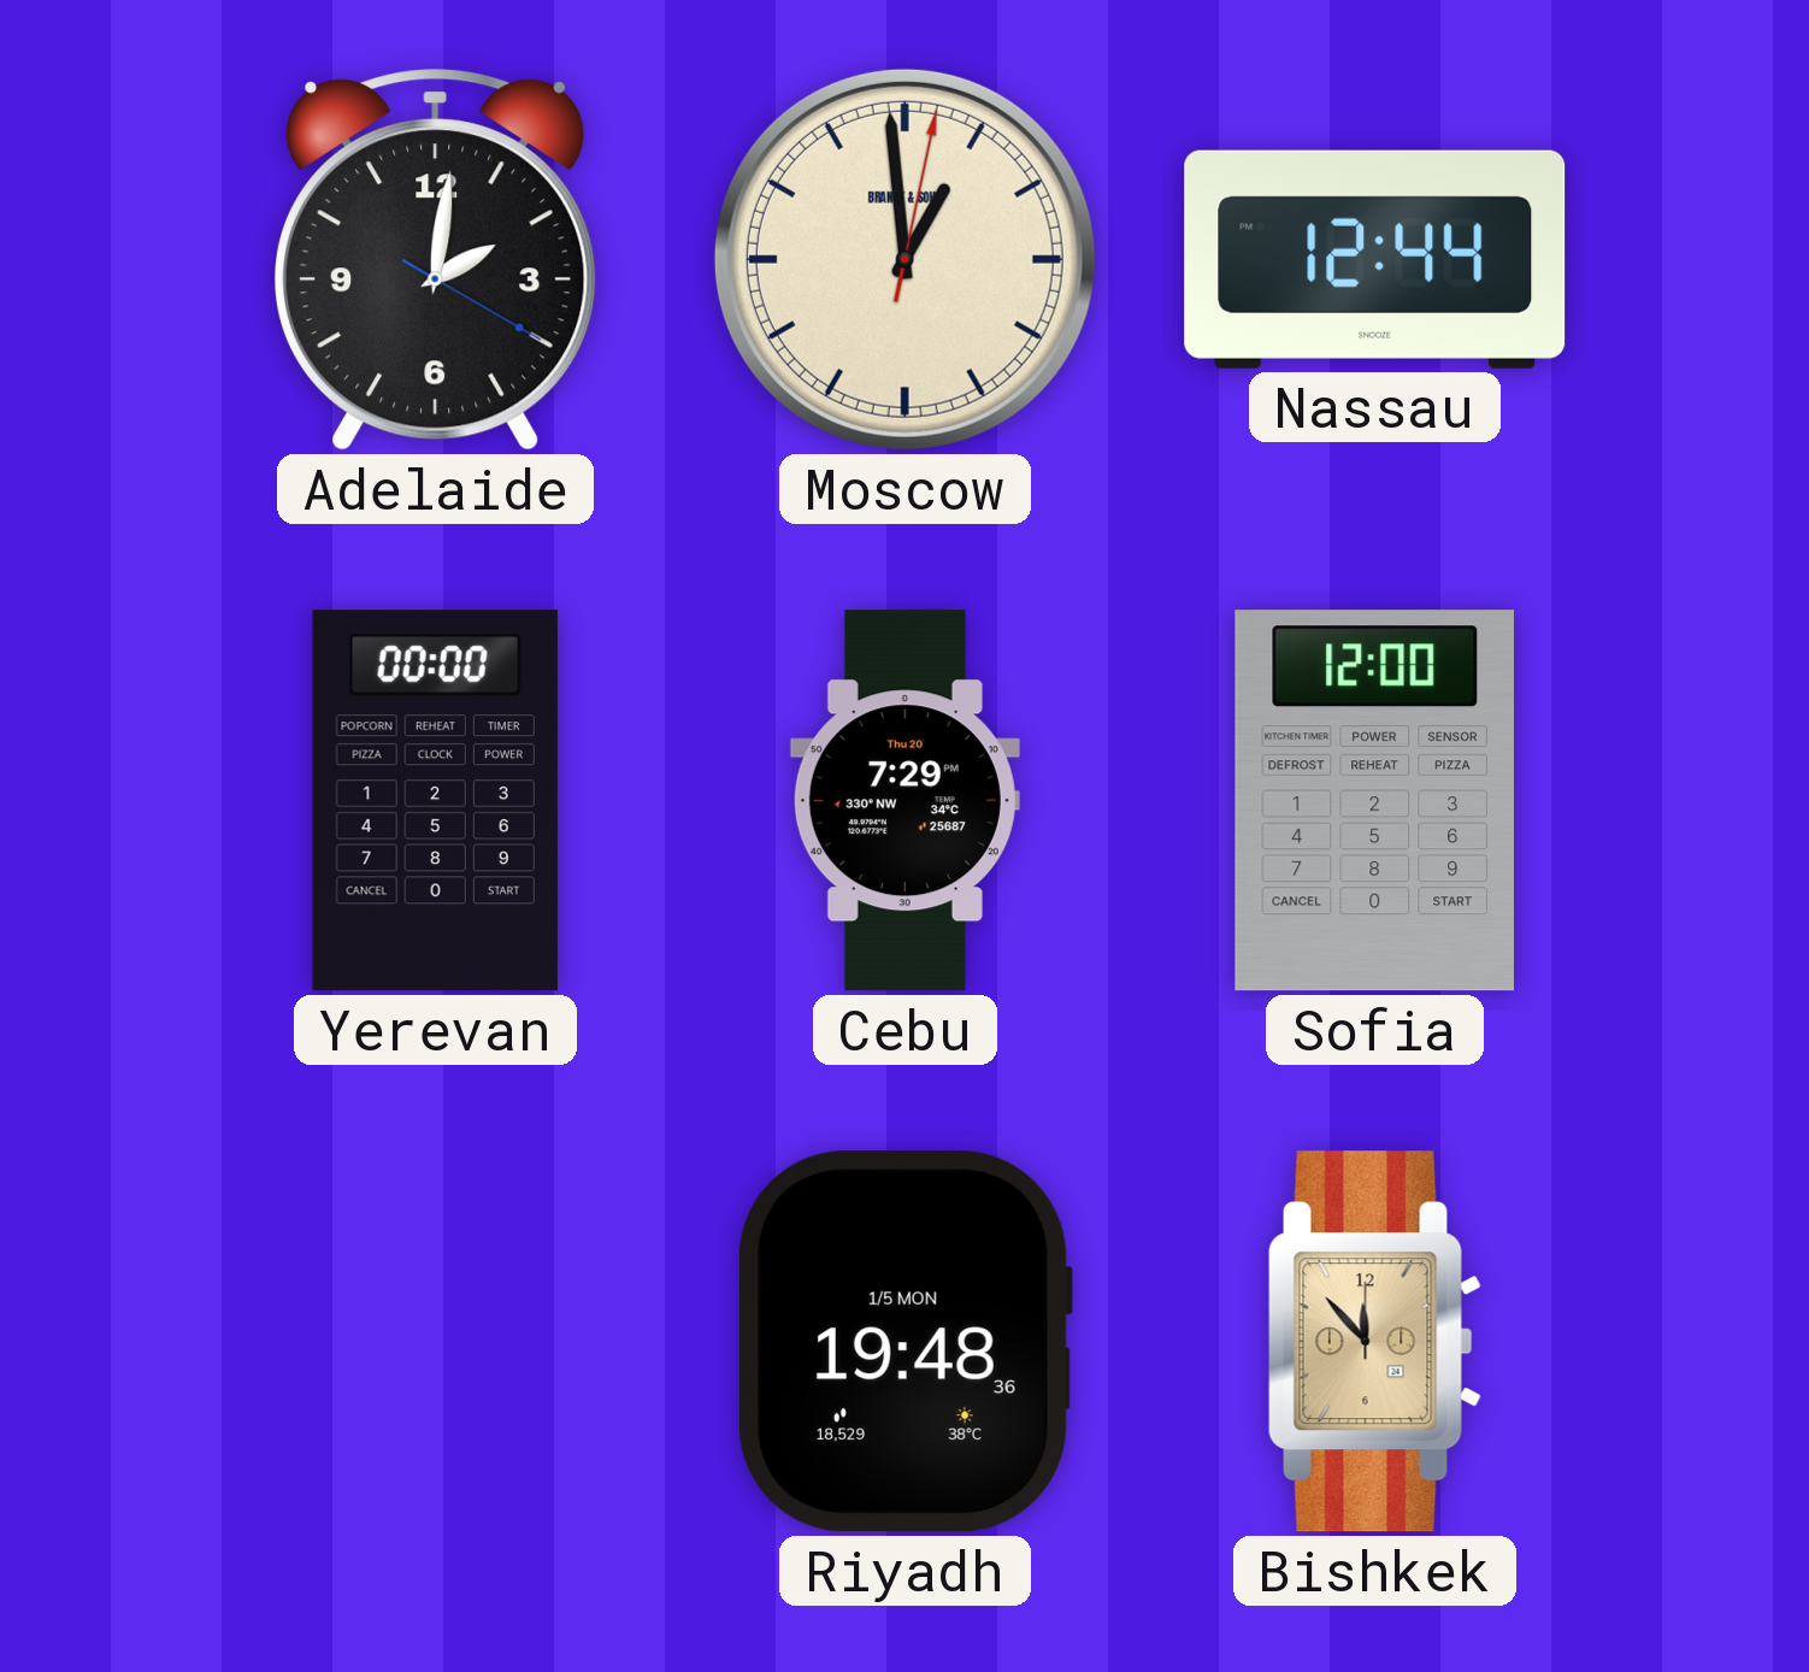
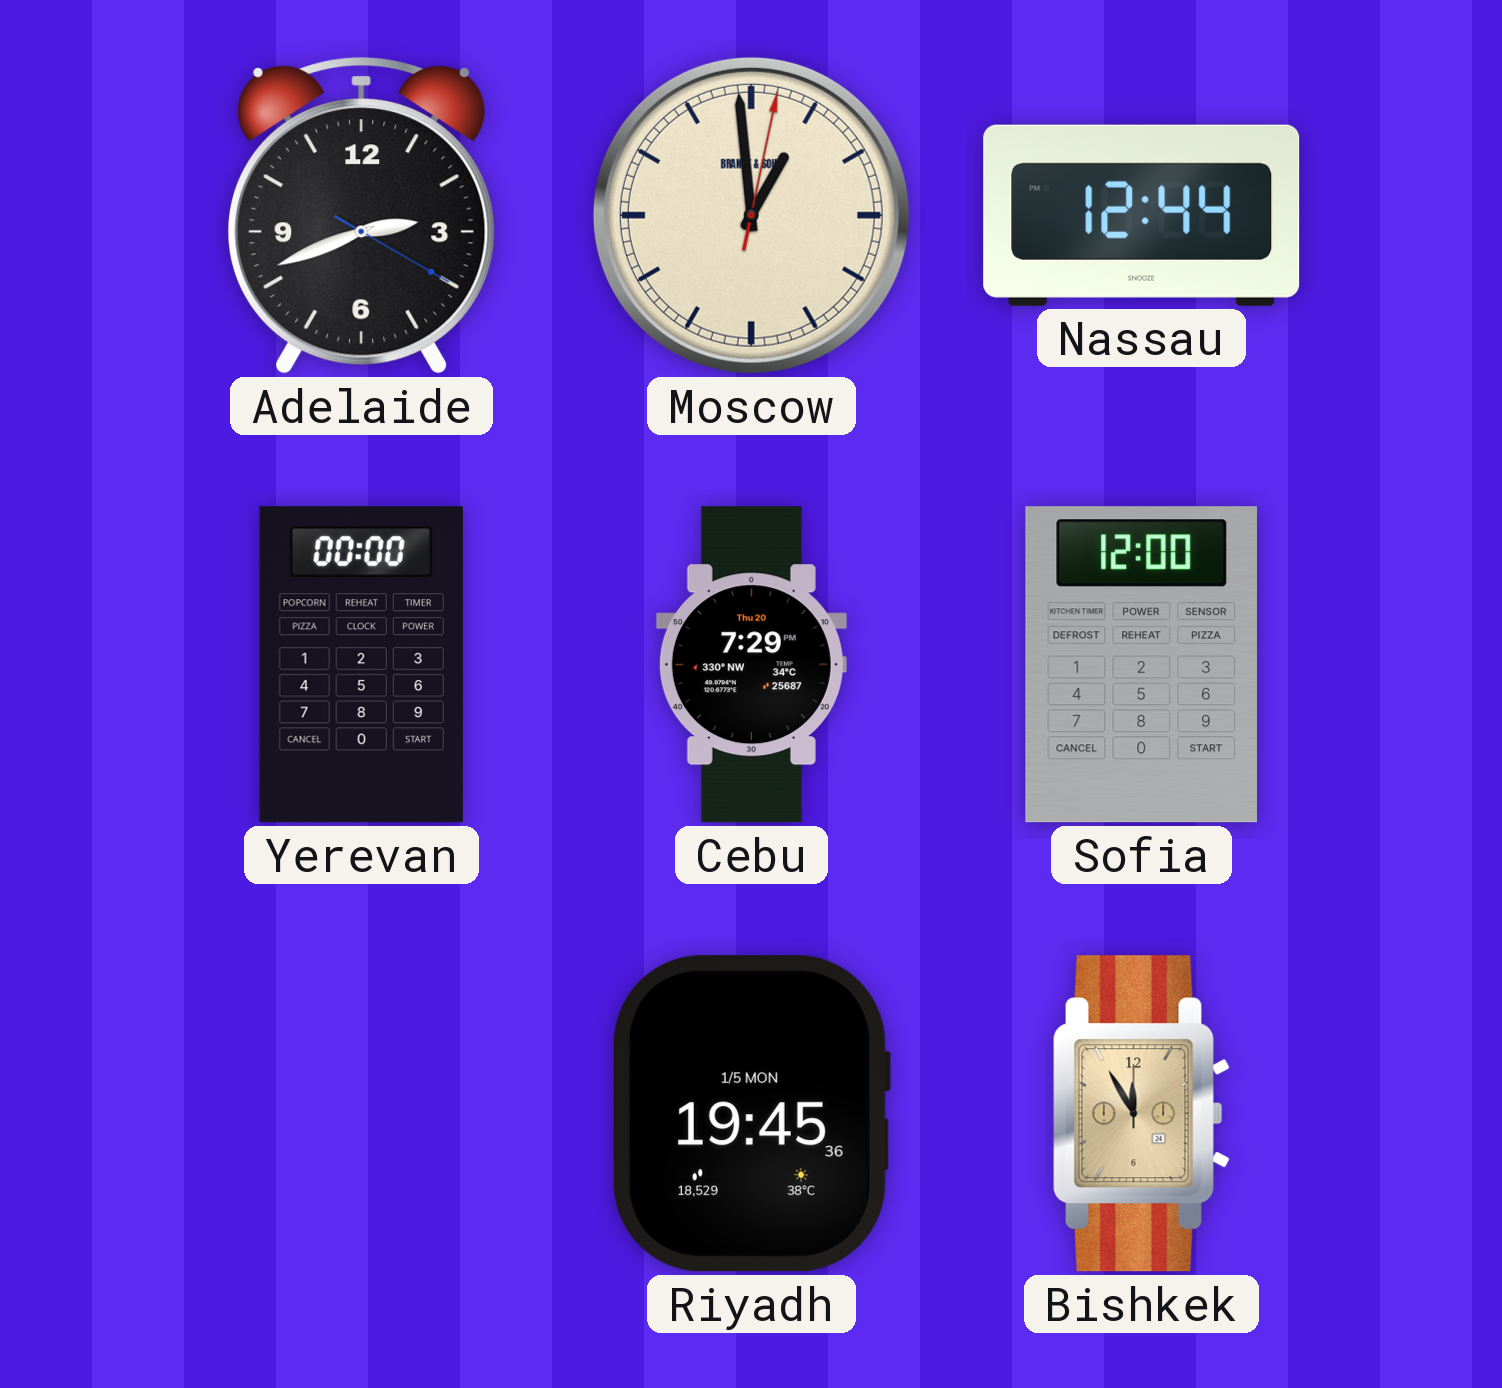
Adelaide: 2:01 -> 2:41 (361, 216)
Riyadh: 19:48 -> 19:45 (751, 1114)
Bishkek: 11:53 -> 11:55 (1141, 1114)
